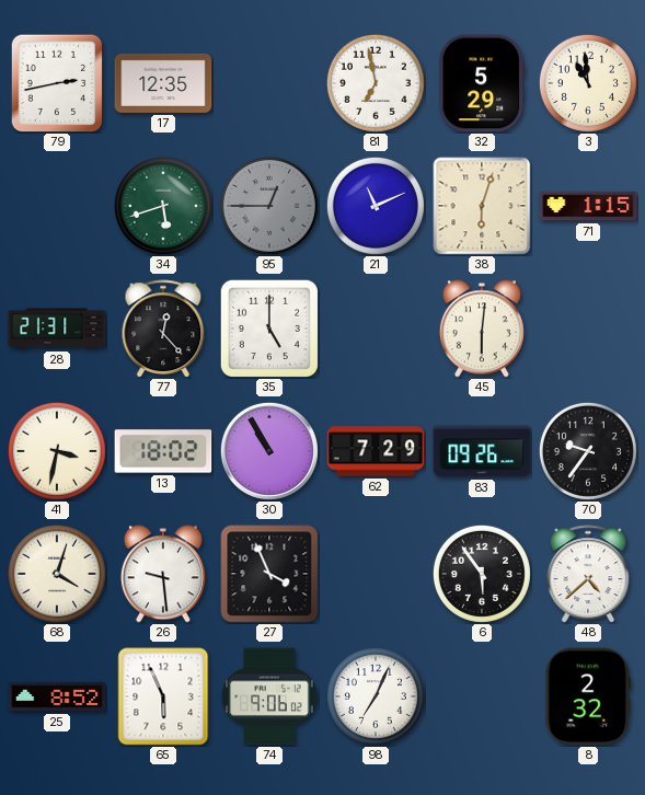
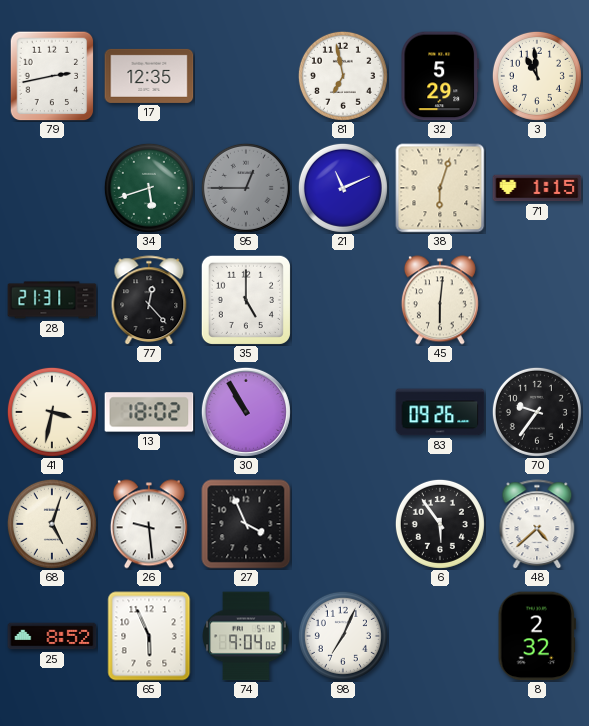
62: 7:29 -> none (376, 451)
68: 4:03 -> 5:03 (52, 524)
74: 9:06 -> 9:04 (246, 636)
